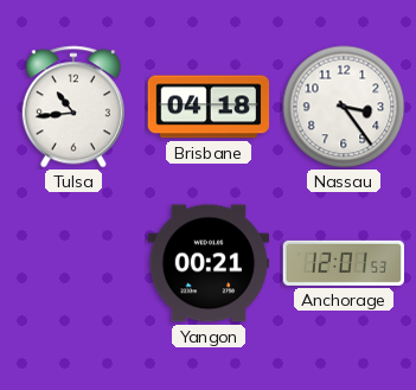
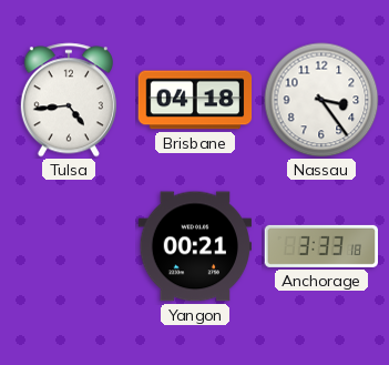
Tulsa: 10:44 -> 4:44 (69, 100)
Anchorage: 12:01 -> 3:33 (320, 246)
